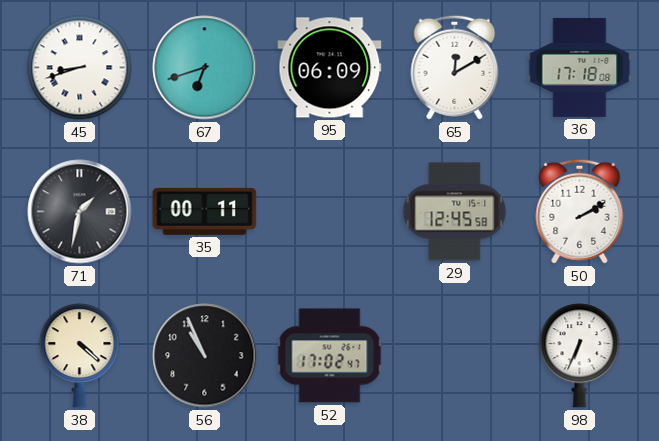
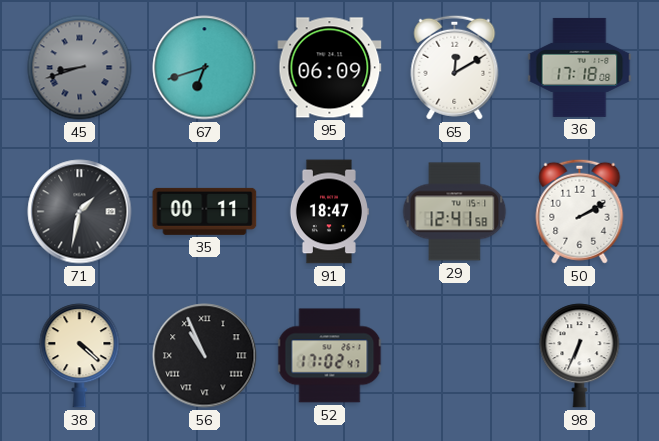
45 dial: white -> grey (80, 68)
91: none -> 18:47 (328, 212)
29: 12:45 -> 12:41 (455, 212)
56 numerals: Arabic -> Roman (205, 356)
